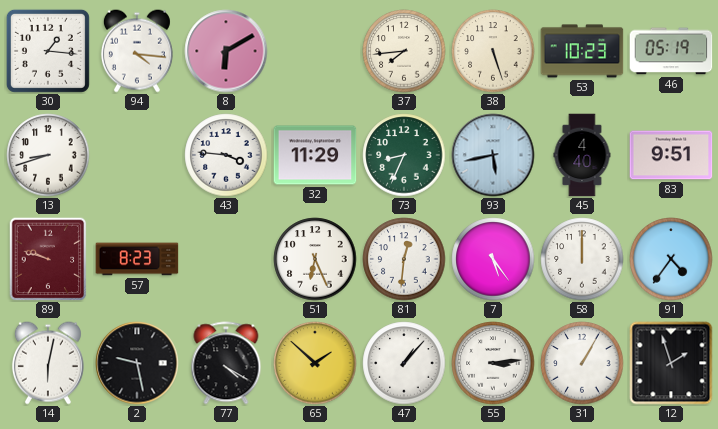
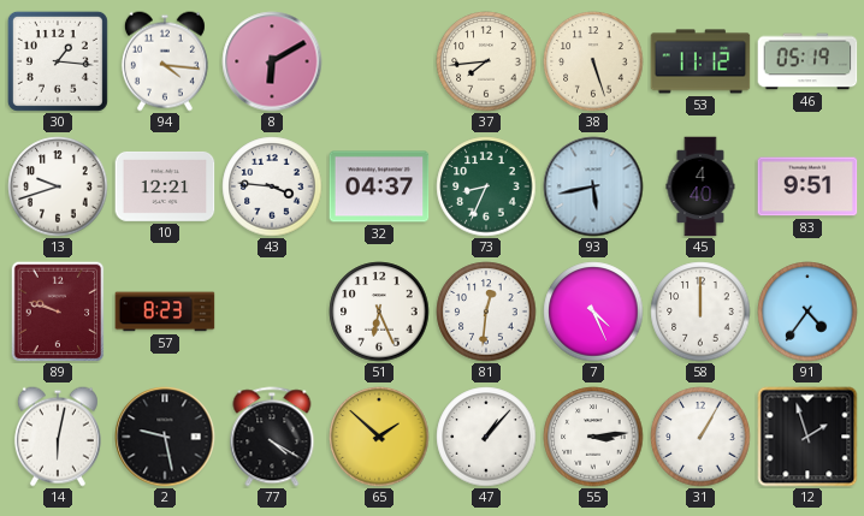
53: 10:23 -> 11:12 (700, 61)
13: 8:42 -> 9:42 (58, 186)
10: none -> 12:21 (165, 186)
32: 11:29 -> 04:37 (379, 186)
7: 5:24 -> 4:26 (593, 312)
